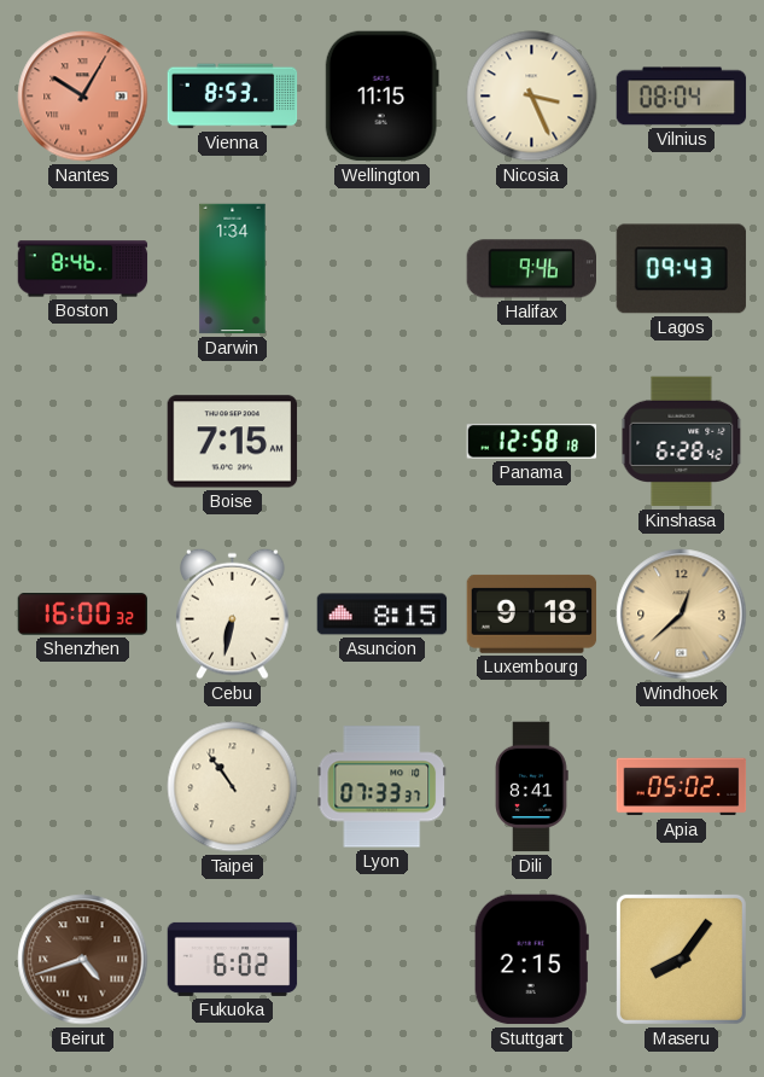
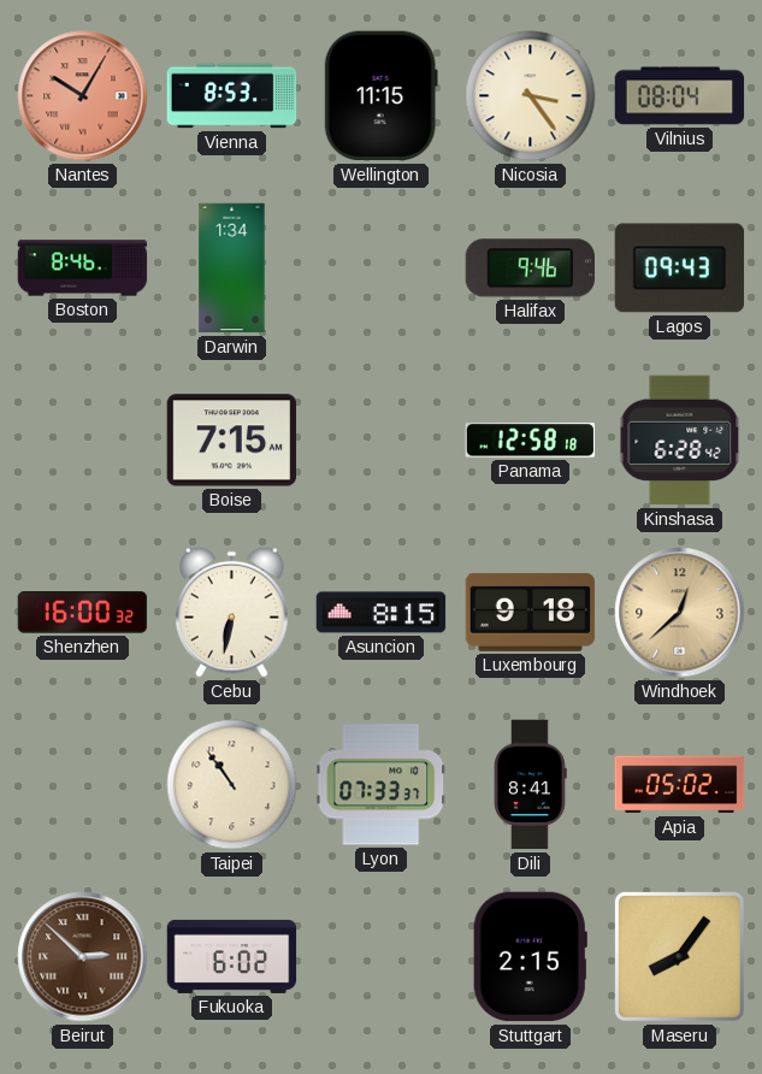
Nicosia: 3:26 -> 3:24 (531, 96)
Beirut: 4:42 -> 2:52 (83, 957)
